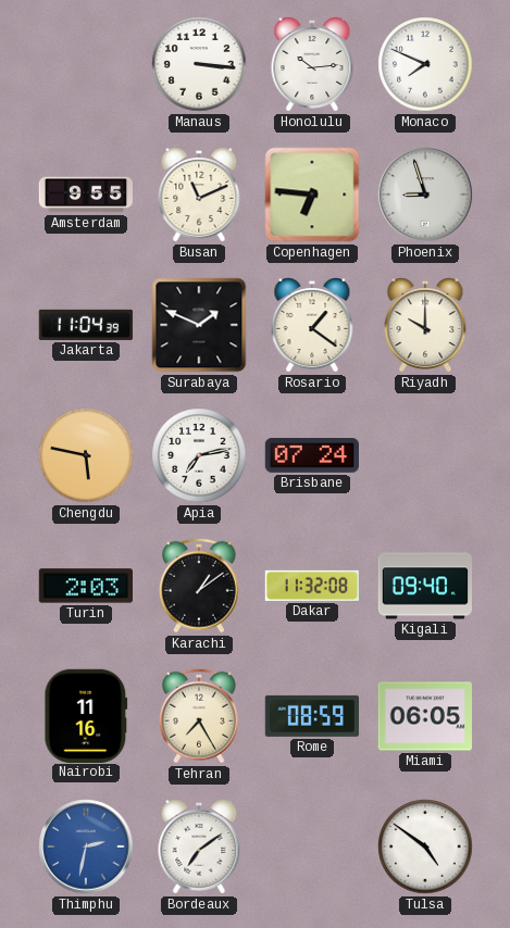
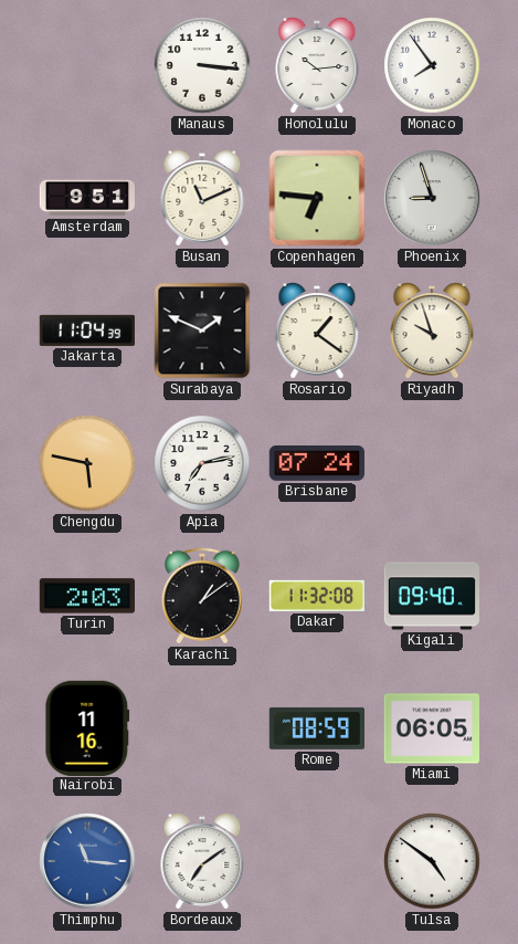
Monaco: 7:49 -> 7:54 (432, 65)
Amsterdam: 9:55 -> 9:51 (87, 198)
Riyadh: 10:00 -> 9:57 (432, 331)
Tehran: 7:25 -> none (199, 716)
Thimphu: 2:32 -> 11:16 (87, 861)
